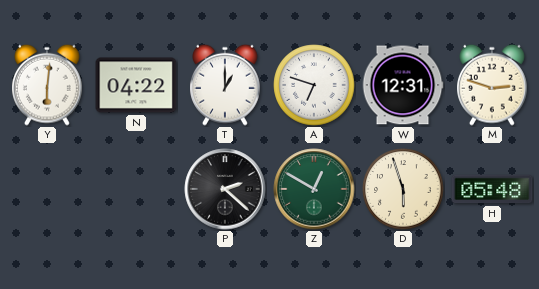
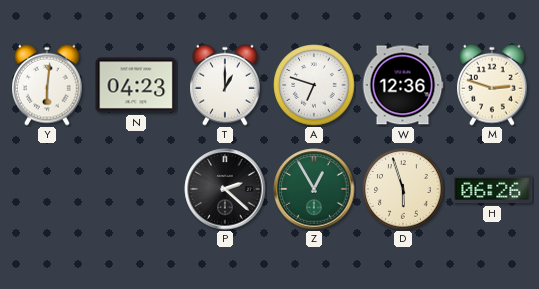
N: 04:22 -> 04:23 (136, 85)
W: 12:31 -> 12:36 (403, 85)
Z: 12:50 -> 12:55 (314, 189)
H: 05:48 -> 06:26 (492, 189)
